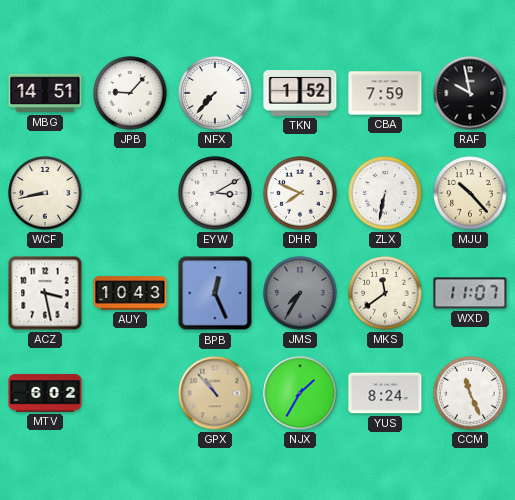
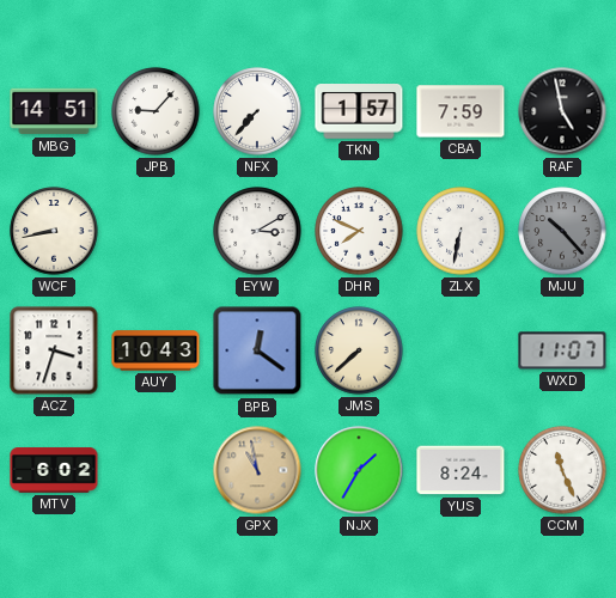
TKN: 1:52 -> 1:57 (359, 111)
RAF: 9:58 -> 4:58 (562, 111)
MJU dial: cream -> grey (562, 231)
ACZ: 3:28 -> 3:33 (54, 350)
BPB: 12:26 -> 12:21 (257, 350)
JMS: 7:35 -> 7:38 (359, 350)
JMS dial: grey -> cream (359, 350)
MKS: 11:39 -> none (385, 293)
GPX: 10:53 -> 10:58 (257, 470)
